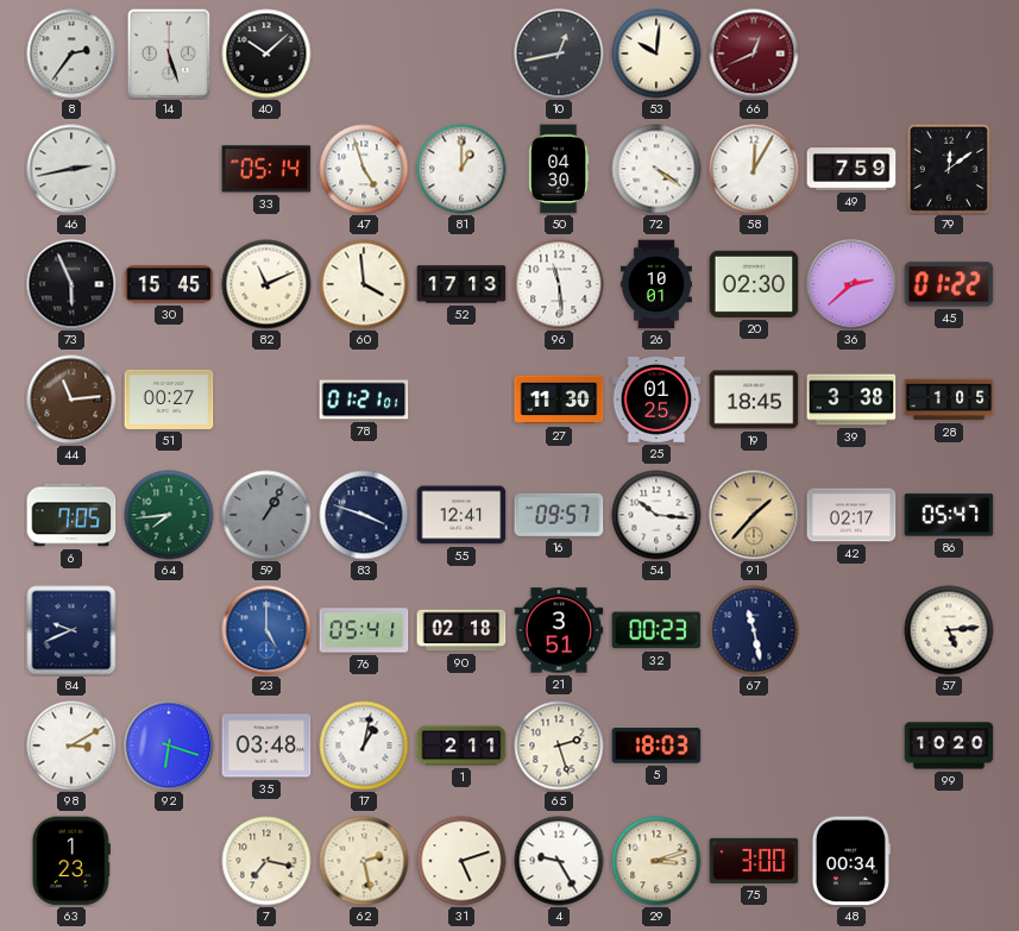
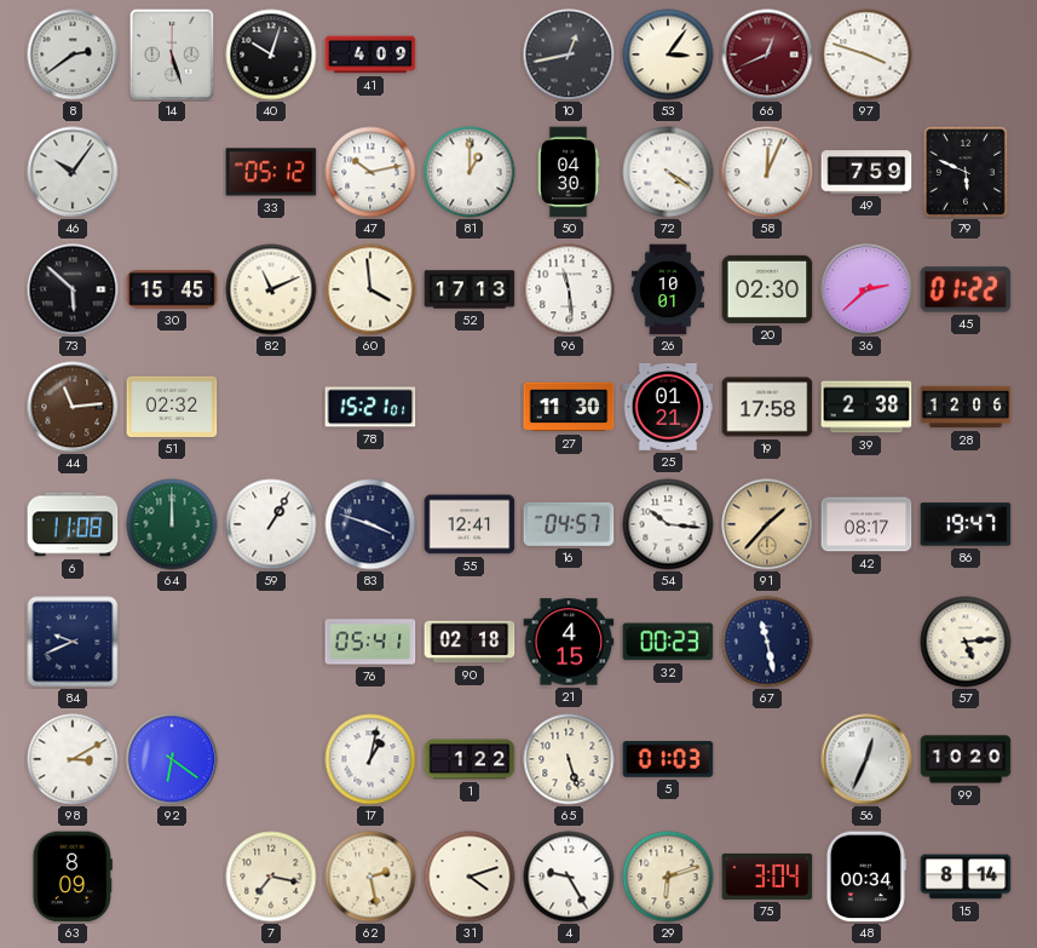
8: 2:36 -> 2:39 (73, 54)
40: 10:08 -> 10:03 (271, 54)
41: none -> 4:09 (370, 54)
53: 10:01 -> 3:06 (668, 54)
97: none -> 3:48 (866, 54)
46: 2:43 -> 10:06 (73, 172)
33: 05:14 -> 05:12 (271, 172)
47: 4:57 -> 10:13 (370, 172)
58: 12:05 -> 12:04 (767, 172)
79: 12:09 -> 5:49 (966, 172)
73: 5:56 -> 5:52 (73, 289)
51: 00:27 -> 02:32 (172, 407)
78: 01:21 -> 15:21 (370, 407)
25: 01:25 -> 01:21 (668, 407)
19: 18:45 -> 17:58 (767, 407)
39: 3:38 -> 2:38 (866, 407)
28: 1:05 -> 12:06 (966, 407)
6: 7:05 -> 11:08 (73, 524)
64: 7:44 -> 12:00 (172, 524)
59 dial: grey -> white (271, 524)
16: 09:57 -> 04:57 (569, 524)
42: 02:17 -> 08:17 (866, 524)
86: 05:47 -> 19:47 (966, 524)
23: 5:00 -> none (266, 630)
21: 3:51 -> 4:15 (569, 642)
92: 6:18 -> 6:21 (172, 759)
35: 03:48 -> none (266, 746)
1: 2:11 -> 1:22 (469, 759)
65: 2:27 -> 5:27 (569, 759)
5: 18:03 -> 01:03 (668, 759)
56: none -> 12:34 (866, 759)
63: 1:23 -> 8:09 (73, 877)
31: 5:12 -> 4:12 (469, 877)
29: 3:12 -> 6:12 (668, 877)
75: 3:00 -> 3:04 (767, 877)
15: none -> 8:14 (966, 877)
